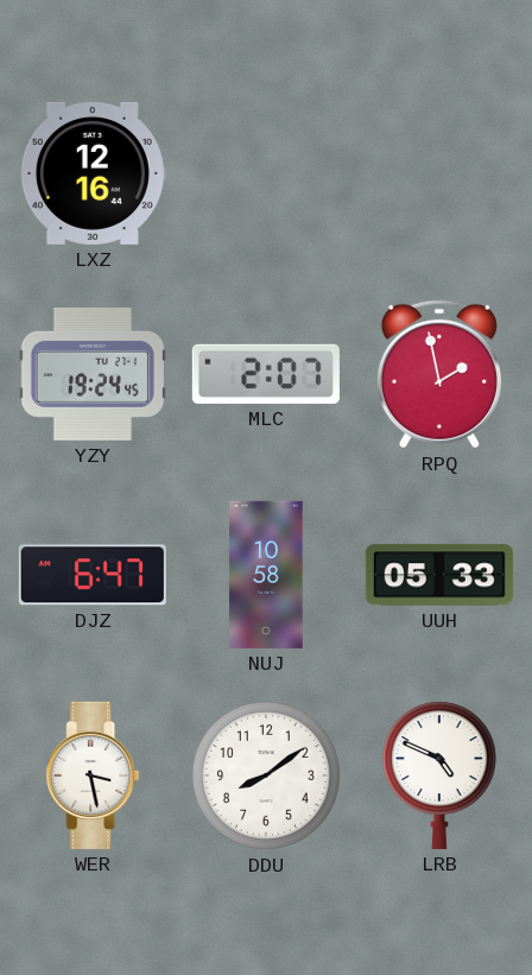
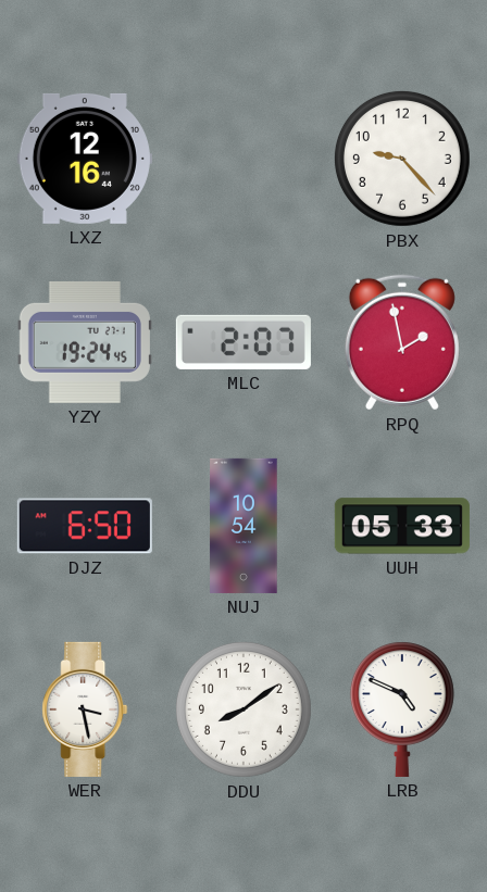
PBX: none -> 9:23 (402, 159)
DJZ: 6:47 -> 6:50 (85, 526)
NUJ: 10:58 -> 10:54 (243, 526)
